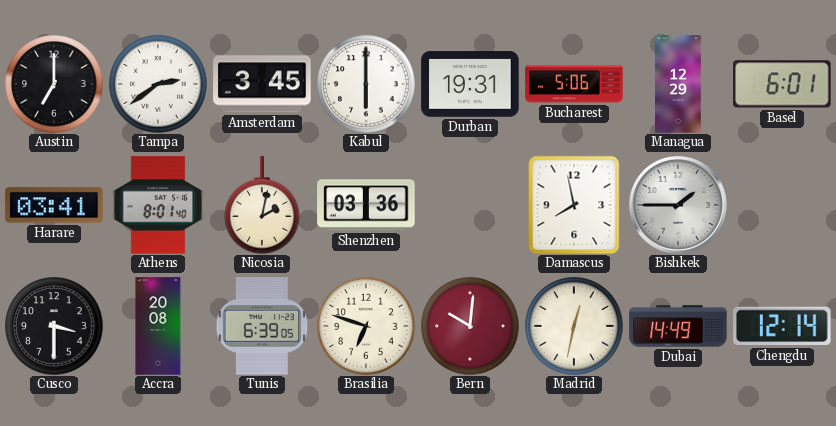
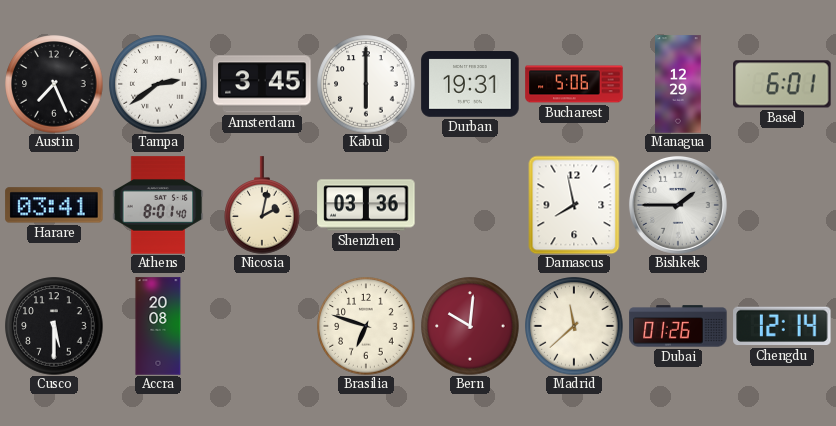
Austin: 7:00 -> 7:26 (54, 84)
Cusco: 3:30 -> 5:30 (54, 326)
Tunis: 6:39 -> none (262, 326)
Madrid: 12:32 -> 11:38 (574, 326)
Dubai: 14:49 -> 01:26 (678, 326)
